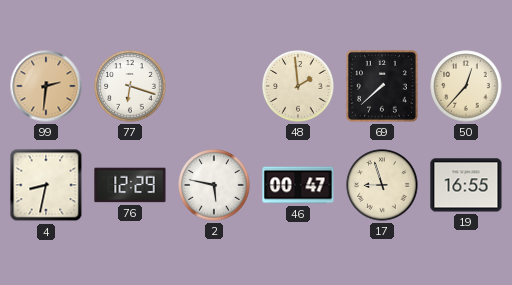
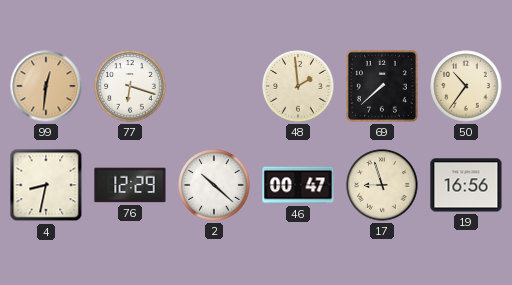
99: 2:31 -> 12:31 (46, 86)
50: 12:37 -> 10:36 (466, 86)
2: 5:47 -> 10:22 (214, 185)
19: 16:55 -> 16:56 (466, 185)
